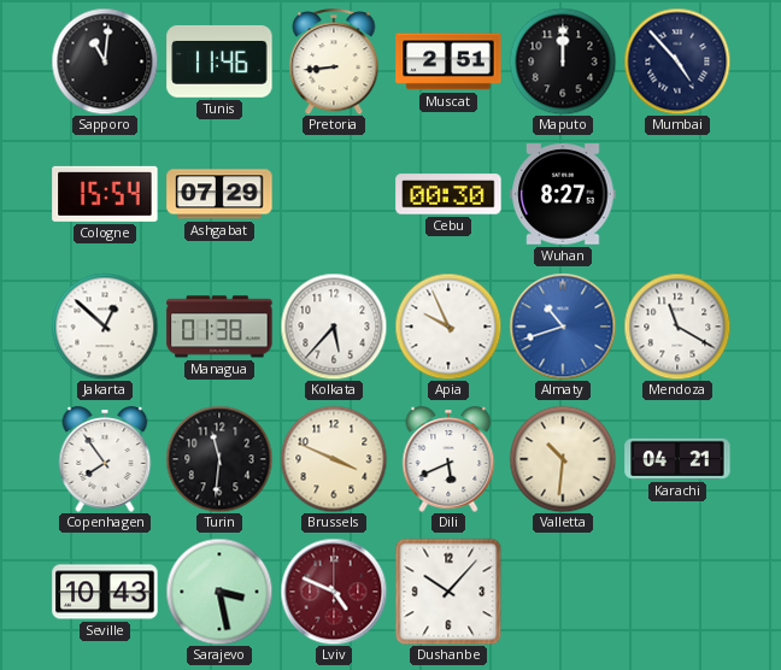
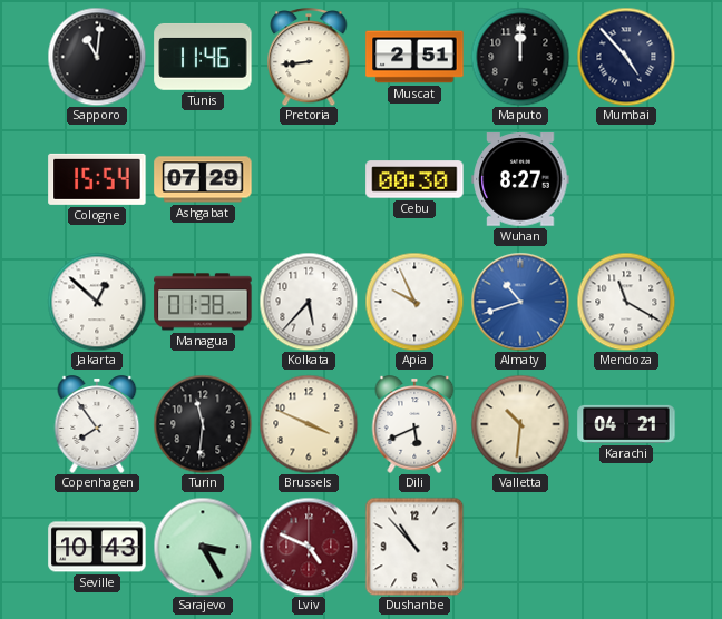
Sarajevo: 3:28 -> 3:25 (203, 547)
Dushanbe: 10:07 -> 10:53 (414, 547)
